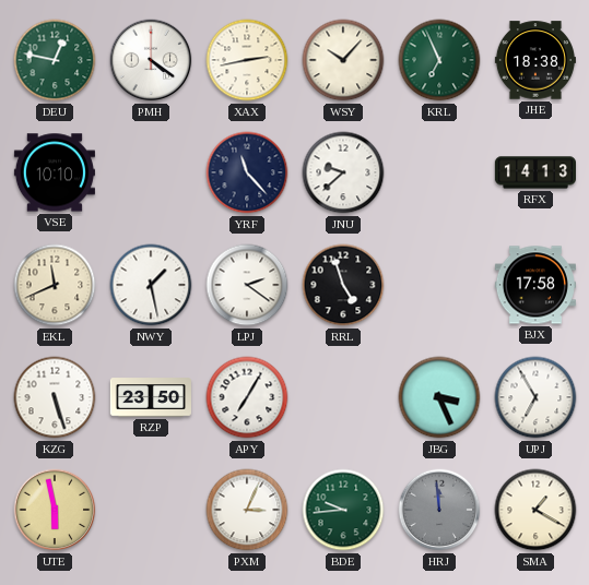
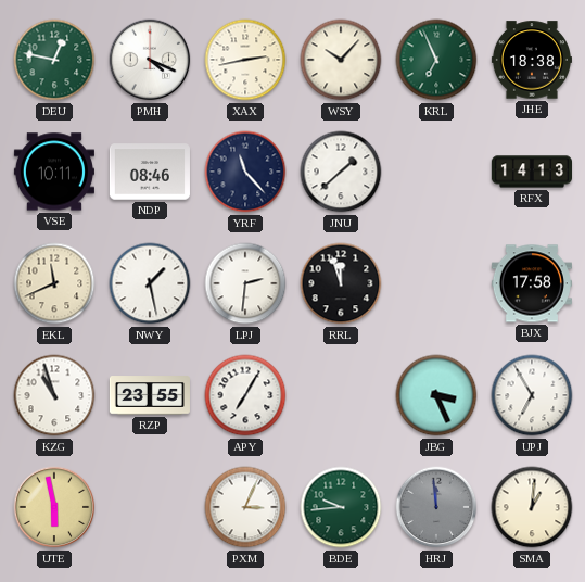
PMH: 4:21 -> 4:19 (150, 60)
VSE: 10:10 -> 10:11 (54, 172)
NDP: none -> 08:46 (150, 172)
JNU: 9:38 -> 1:38 (341, 172)
LPJ: 2:21 -> 2:31 (245, 283)
RRL: 4:57 -> 11:57 (341, 283)
KZG: 5:27 -> 10:57 (54, 395)
RZP: 23:50 -> 23:55 (150, 395)
SMA: 1:20 -> 1:01 (532, 507)
